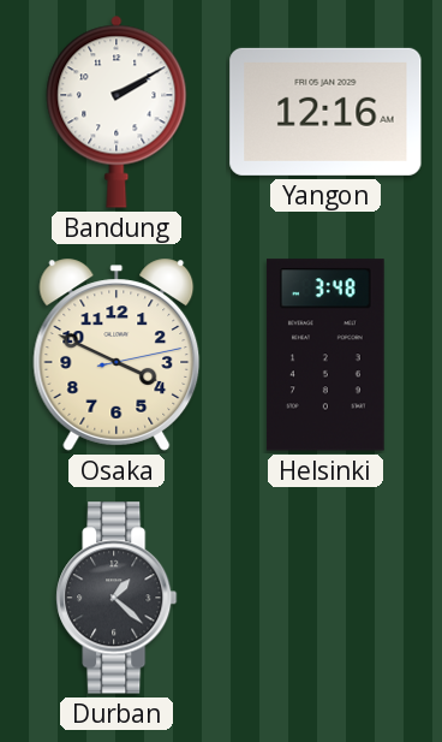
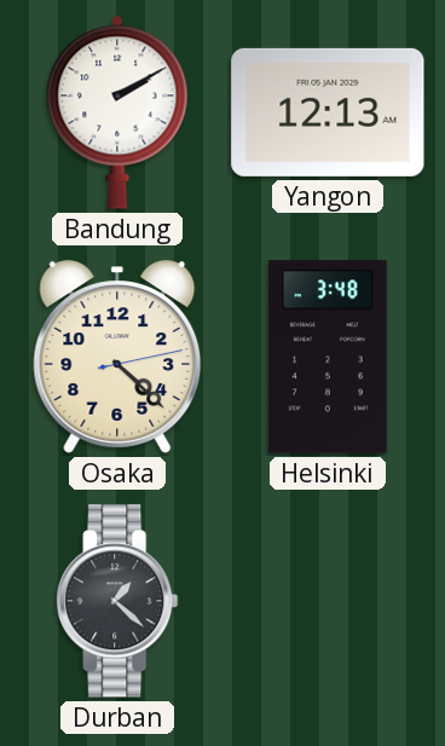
Yangon: 12:16 -> 12:13 (328, 112)
Osaka: 3:49 -> 4:22 (117, 357)
